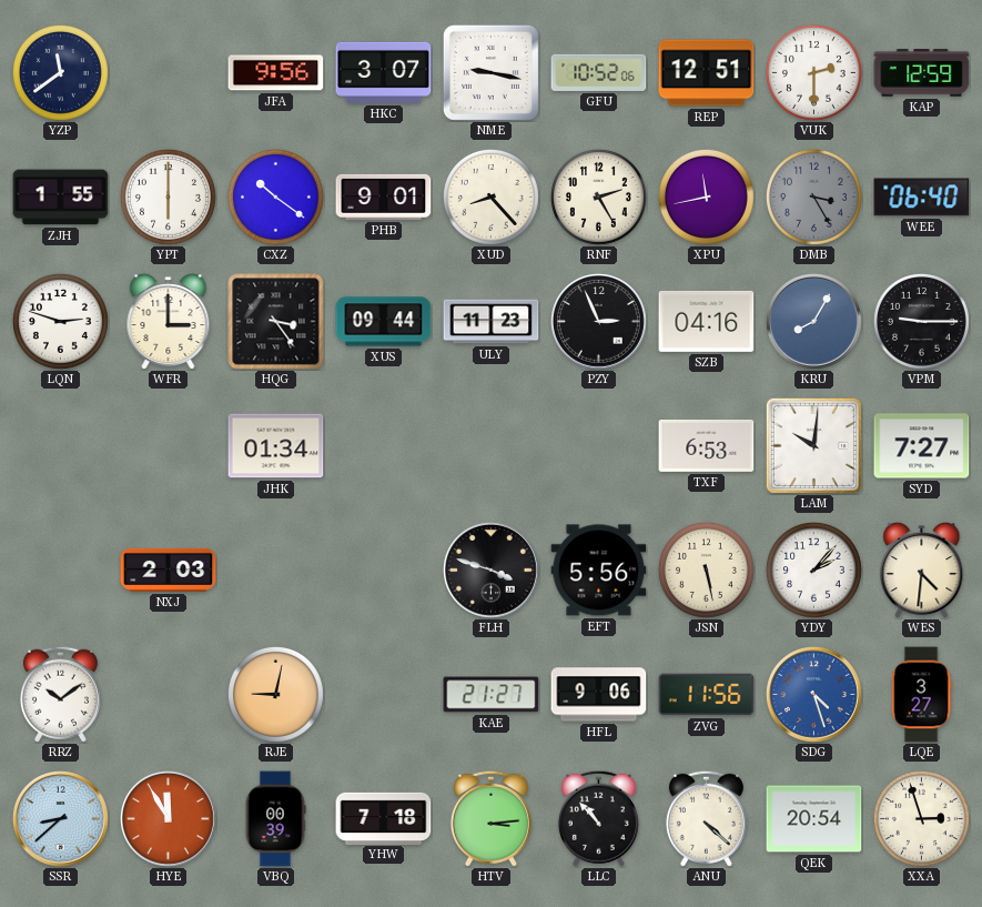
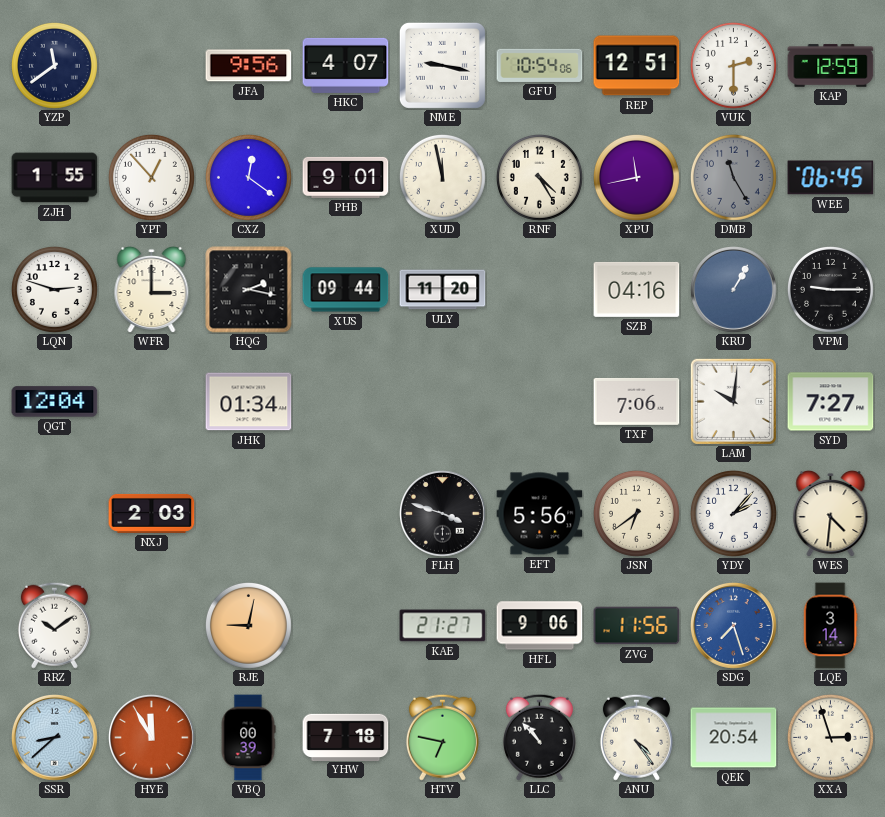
HKC: 3:07 -> 4:07 (346, 65)
GFU: 10:52 -> 10:54 (540, 65)
YPT: 6:00 -> 12:53 (151, 177)
CXZ: 10:21 -> 12:21 (248, 177)
XUD: 8:23 -> 11:58 (442, 177)
RNF: 2:25 -> 4:25 (539, 177)
DMB: 3:25 -> 11:25 (733, 177)
WEE: 06:40 -> 06:45 (831, 178)
HQG: 3:24 -> 2:17 (249, 290)
ULY: 11:23 -> 11:20 (443, 290)
PZY: 2:56 -> none (599, 322)
KRU: 8:05 -> 1:05 (734, 290)
QGT: none -> 12:04 (55, 402)
TXF: 6:53 -> 7:06 (637, 401)
JSN: 5:28 -> 6:39 (636, 513)
SDG: 4:27 -> 7:27 (734, 626)
LQE: 3:27 -> 3:14 (830, 626)
HTV: 3:14 -> 6:47 (442, 737)
ANU: 4:22 -> 4:24 (636, 737)
